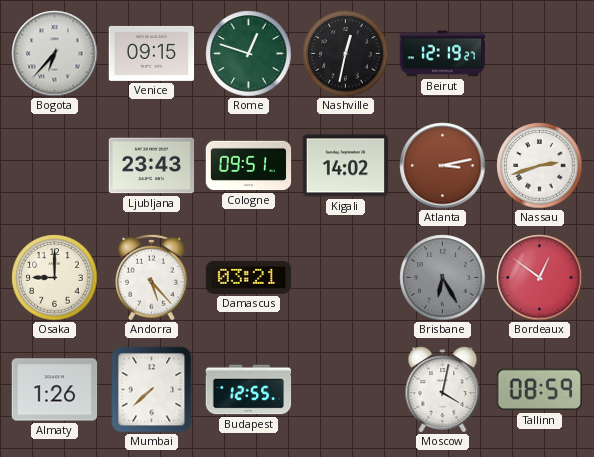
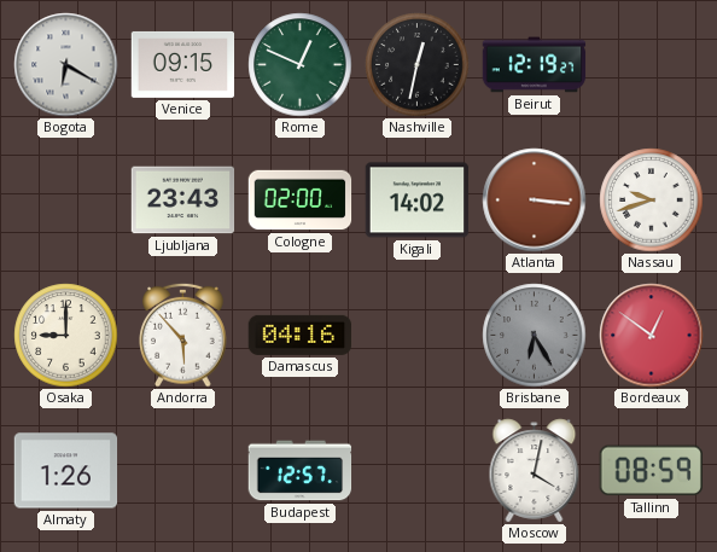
Bogota: 6:37 -> 6:20 (66, 65)
Rome: 12:48 -> 12:49 (301, 65)
Cologne: 09:51 -> 02:00 (301, 201)
Atlanta: 3:13 -> 3:16 (535, 201)
Nassau: 2:42 -> 9:42 (652, 201)
Andorra: 5:23 -> 5:53 (183, 335)
Damascus: 03:21 -> 04:16 (301, 335)
Mumbai: 7:38 -> none (152, 390)
Budapest: 12:55 -> 12:57 (301, 471)
